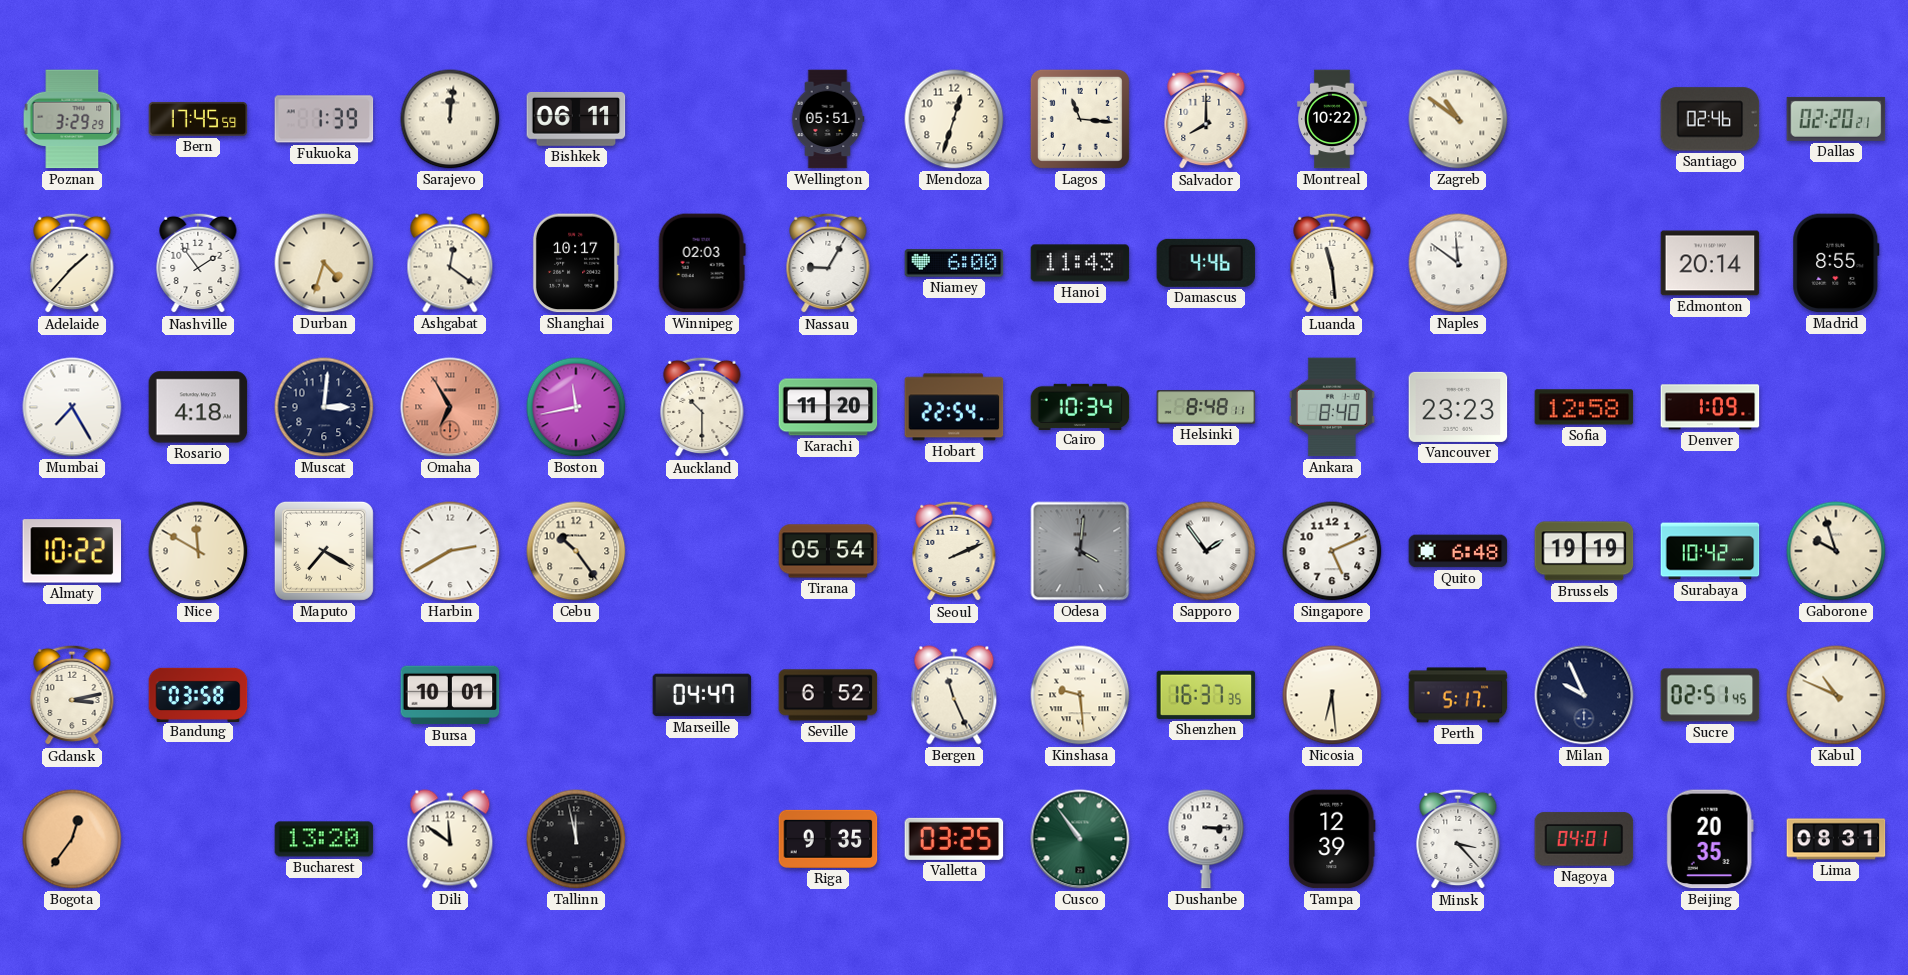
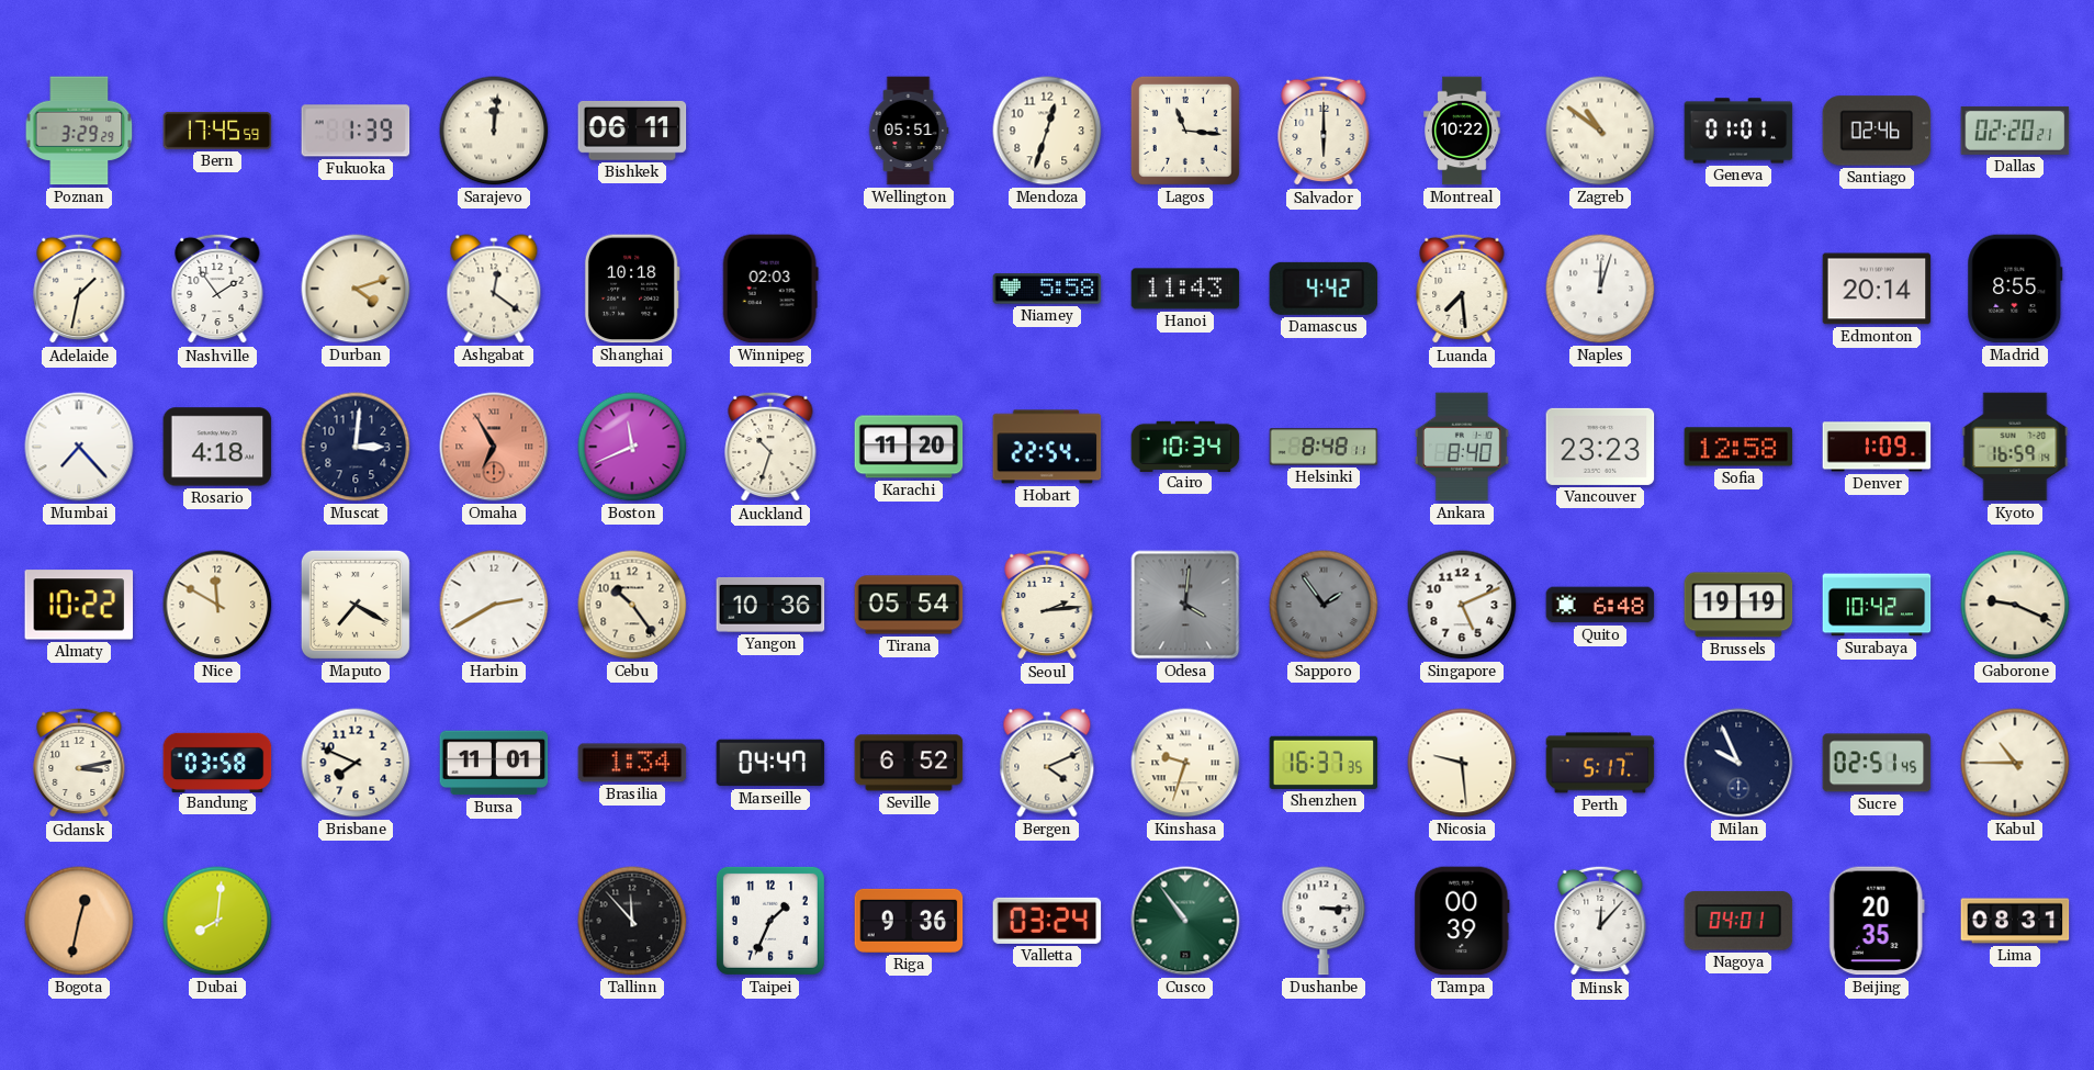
Salvador: 8:00 -> 6:00 (1324, 131)
Geneva: none -> 01:01 (1738, 131)
Adelaide: 1:37 -> 1:32 (79, 289)
Durban: 4:33 -> 4:12 (356, 289)
Shanghai: 10:17 -> 10:18 (632, 289)
Nassau: 9:05 -> none (828, 263)
Niamey: 6:00 -> 5:58 (1047, 289)
Damascus: 4:46 -> 4:42 (1324, 289)
Luanda: 11:29 -> 7:29 (1462, 289)
Naples: 11:51 -> 12:03 (1600, 289)
Mumbai: 7:25 -> 7:23 (79, 447)
Boston: 11:43 -> 11:41 (632, 447)
Auckland: 10:30 -> 10:33 (770, 447)
Kyoto: none -> 16:59 (2015, 447)
Yangon: none -> 10:36 (770, 605)
Seoul: 2:11 -> 2:14 (1047, 605)
Sapporo dial: white -> grey (1324, 605)
Gaborone: 9:57 -> 9:19 (2015, 605)
Brisbane: none -> 7:49 (356, 763)
Bursa: 10:01 -> 11:01 (494, 763)
Brasilia: none -> 1:34 (632, 763)
Bergen: 11:26 -> 4:11 (1047, 763)
Kinshasa: 9:29 -> 9:33 (1185, 763)
Nicosia: 6:29 -> 9:29 (1462, 763)
Kabul: 10:49 -> 10:45 (2015, 763)
Bogota: 12:36 -> 12:32 (79, 921)
Dubai: none -> 8:01 (217, 921)
Bucharest: 13:20 -> none (324, 839)
Dili: 11:51 -> none (450, 839)
Tallinn: 11:58 -> 11:53 (632, 921)
Taipei: none -> 1:34 (770, 921)
Riga: 9:35 -> 9:36 (909, 921)
Valletta: 03:25 -> 03:24 (1047, 921)
Tampa: 12:39 -> 00:39 (1462, 921)
Minsk: 3:23 -> 12:07 (1600, 921)
